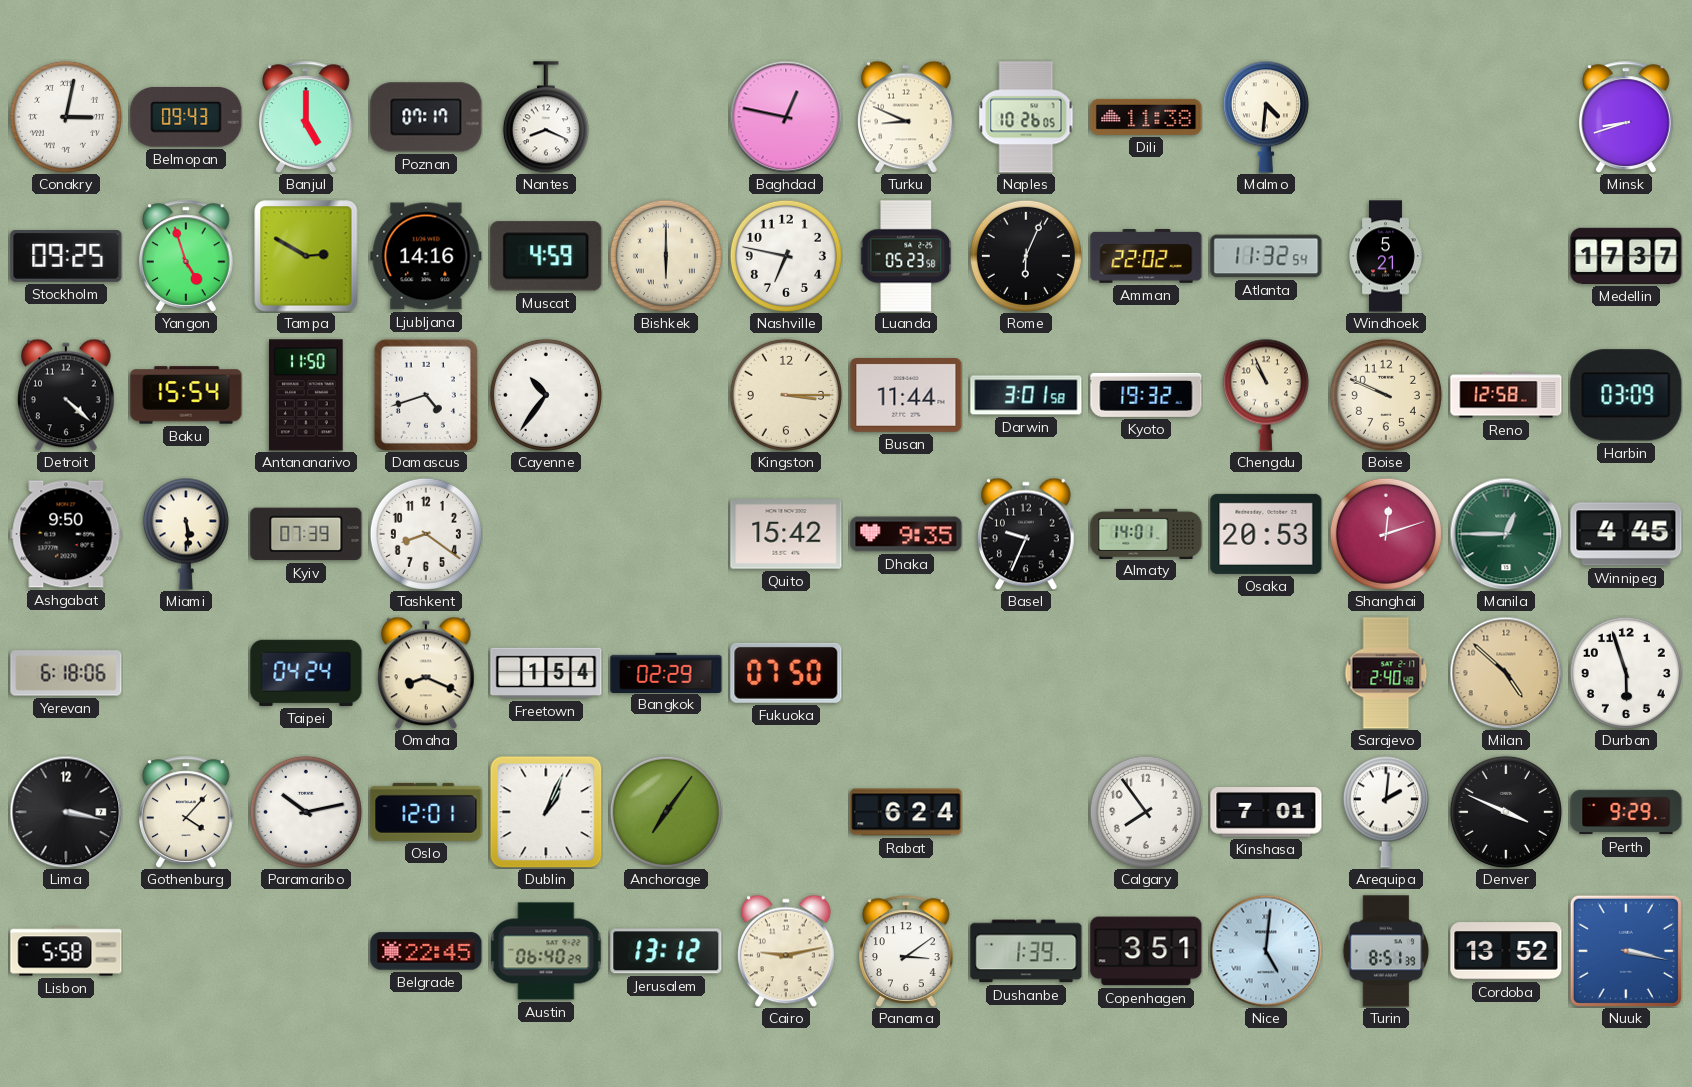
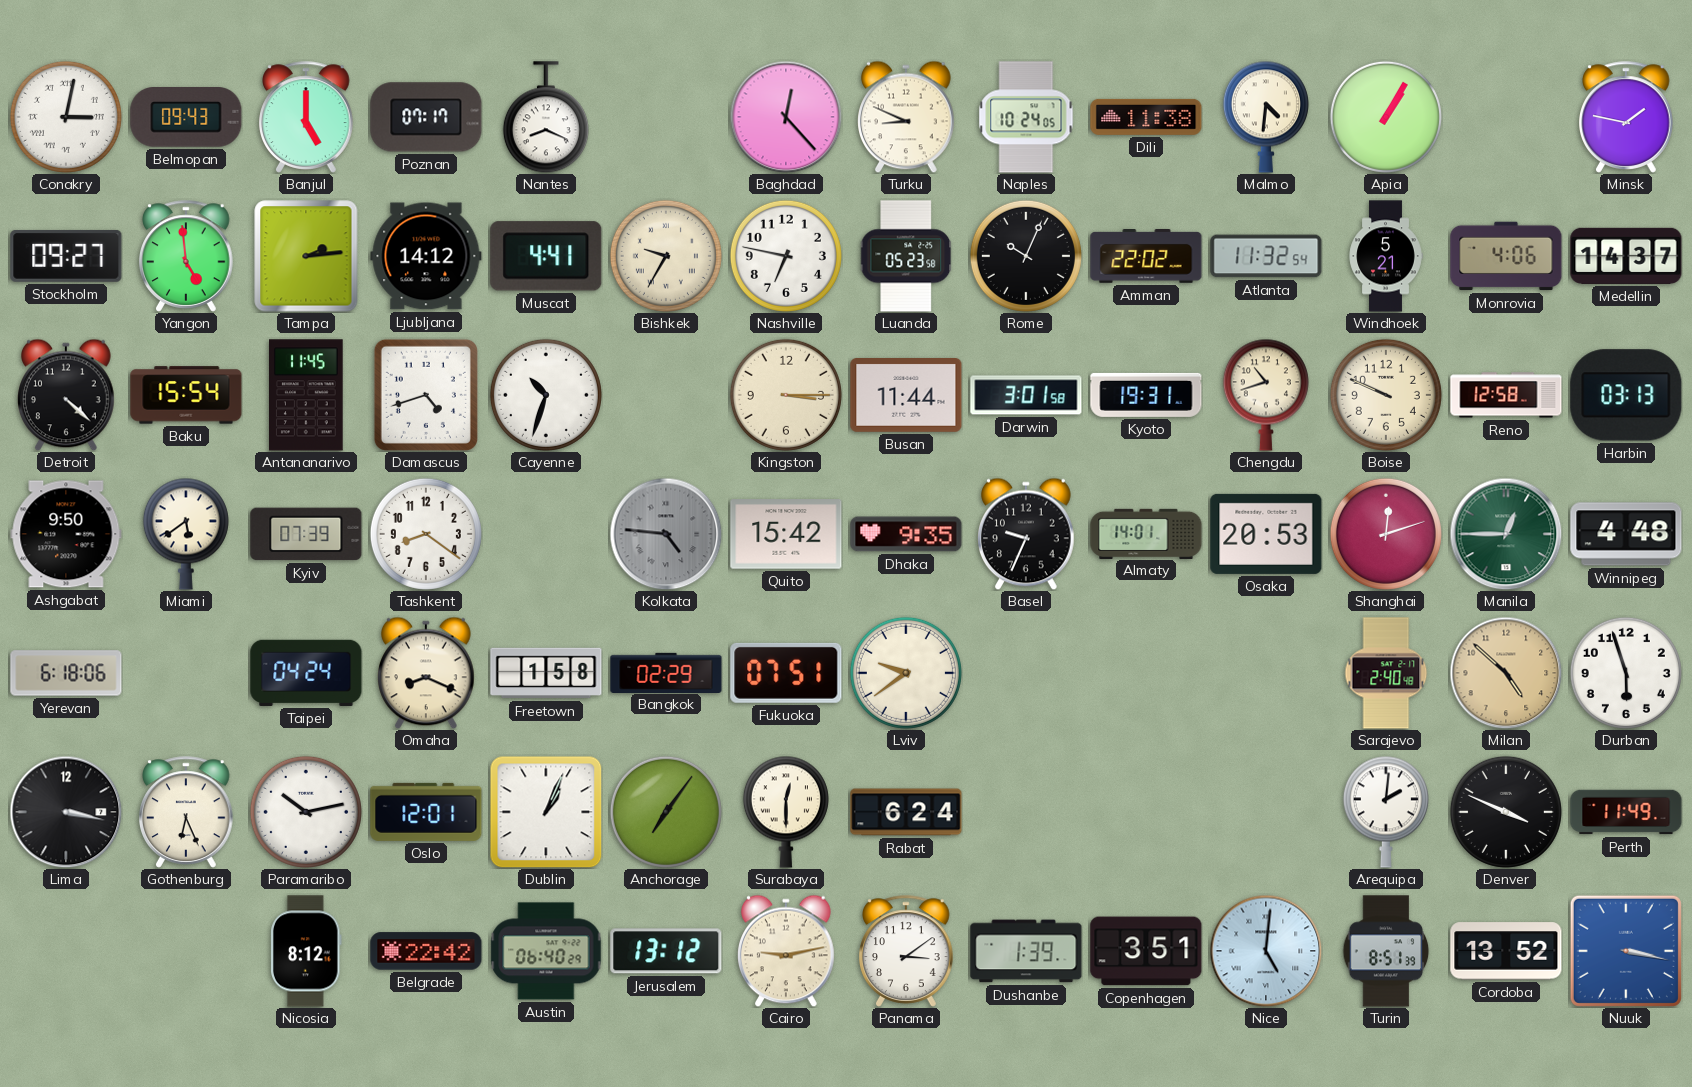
Baghdad: 12:47 -> 12:23 (786, 117)
Naples: 10:26 -> 10:24 (1026, 117)
Apia: none -> 1:05 (1386, 117)
Minsk: 8:42 -> 1:47 (1627, 117)
Stockholm: 09:25 -> 09:27 (66, 256)
Yangon: 4:57 -> 4:59 (187, 256)
Tampa: 2:50 -> 2:14 (306, 256)
Ljubljana: 14:16 -> 14:12 (426, 256)
Muscat: 4:59 -> 4:41 (546, 256)
Bishkek: 6:00 -> 9:35 (666, 256)
Rome: 6:04 -> 10:04 (1026, 256)
Monrovia: none -> 4:06 (1506, 256)
Medellin: 17:37 -> 14:37 (1626, 256)
Antananarivo: 11:50 -> 11:45 (307, 395)
Cayenne: 10:36 -> 10:33 (546, 395)
Kyoto: 19:32 -> 19:31 (1146, 395)
Chengdu: 10:56 -> 10:42 (1266, 395)
Harbin: 03:09 -> 03:13 (1626, 395)
Miami: 5:29 -> 5:39 (186, 534)
Kolkata: none -> 4:46 (666, 534)
Winnipeg: 4:45 -> 4:48 (1626, 534)
Freetown: 1:54 -> 1:58 (546, 673)
Fukuoka: 07:50 -> 07:51 (786, 673)
Lviv: none -> 9:39 (906, 673)
Gothenburg: 4:07 -> 6:26 (187, 812)
Surabaya: none -> 12:30 (786, 812)
Calgary: 7:54 -> none (1146, 812)
Kinshasa: 7:01 -> none (1266, 813)
Perth: 9:29 -> 11:49 (1626, 812)
Lisbon: 5:58 -> none (66, 951)
Nicosia: none -> 8:12 (306, 951)
Belgrade: 22:45 -> 22:42 (426, 951)
